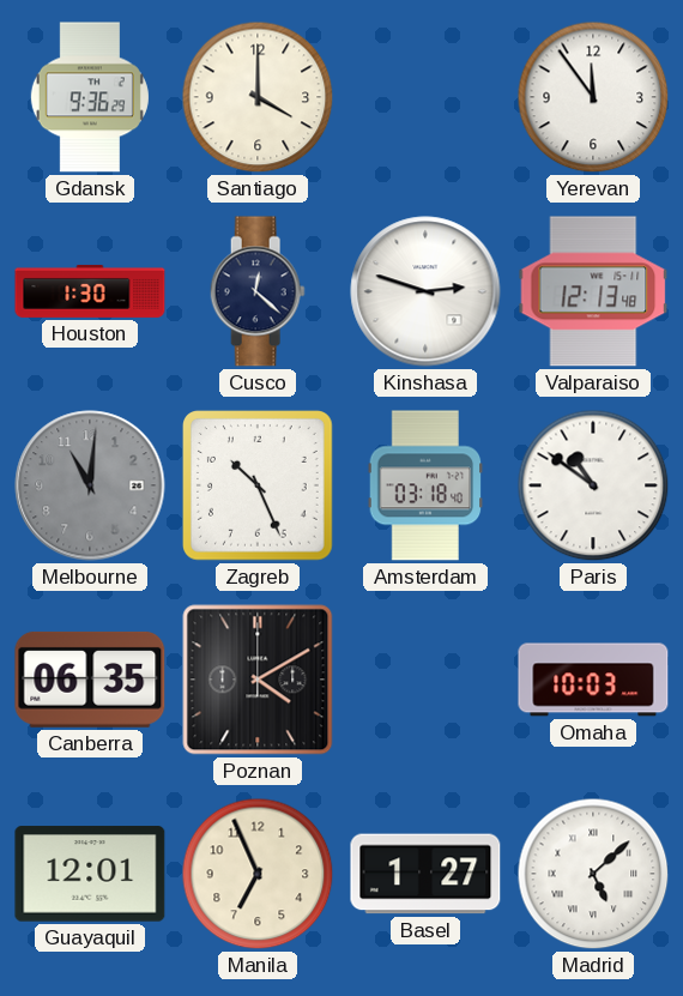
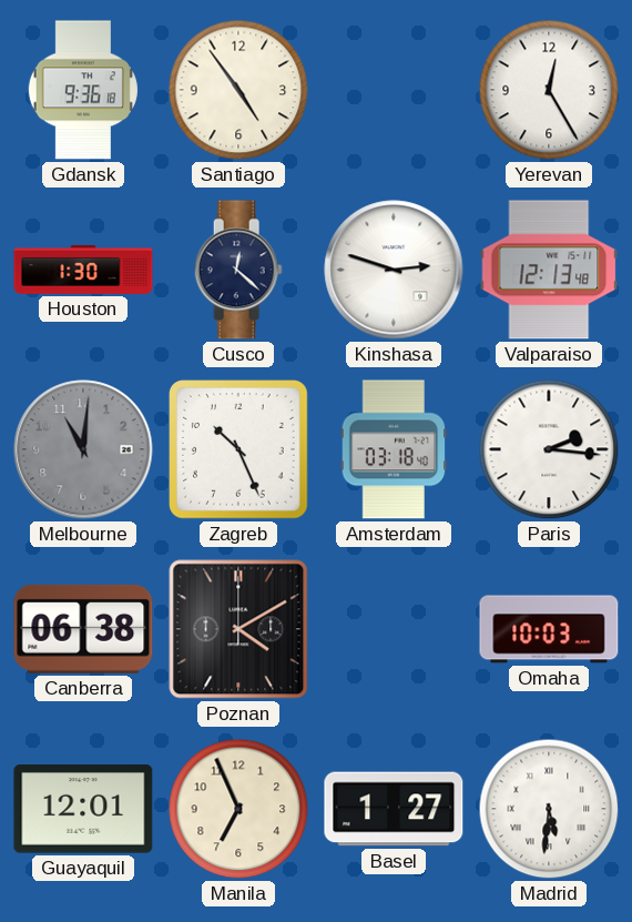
Gdansk: 9:36:29 -> 9:36:18 (83, 90)
Santiago: 4:00 -> 4:54 (238, 90)
Yerevan: 11:54 -> 12:25 (549, 90)
Paris: 10:51 -> 2:16 (549, 449)
Canberra: 06:35 -> 06:38 (83, 629)
Madrid: 5:08 -> 5:31 (549, 809)
